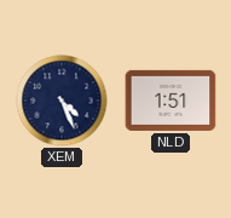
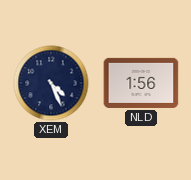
NLD: 1:51 -> 1:56 (141, 83)
